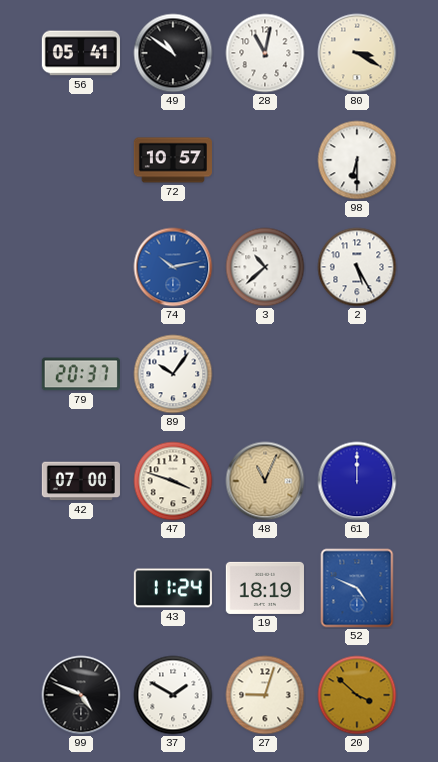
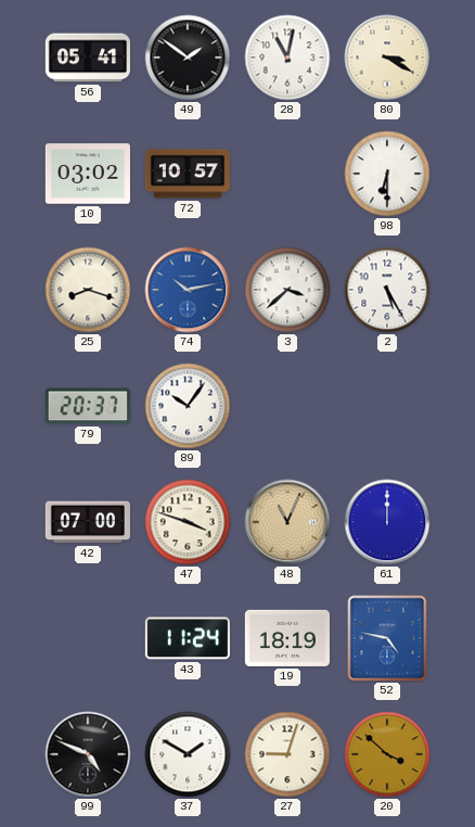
49: 10:51 -> 1:51 (188, 58)
10: none -> 03:02 (88, 174)
25: none -> 8:18 (88, 290)
3: 10:38 -> 3:38 (287, 290)
52: 4:49 -> 4:47 (387, 638)
